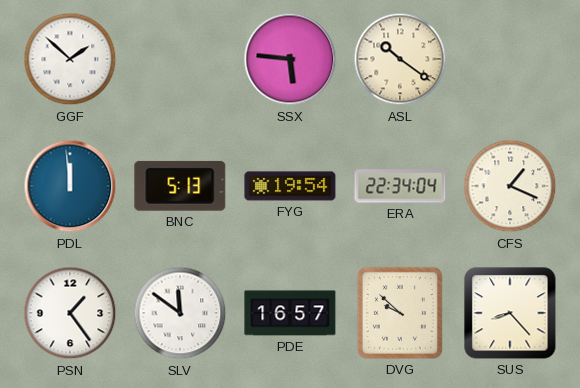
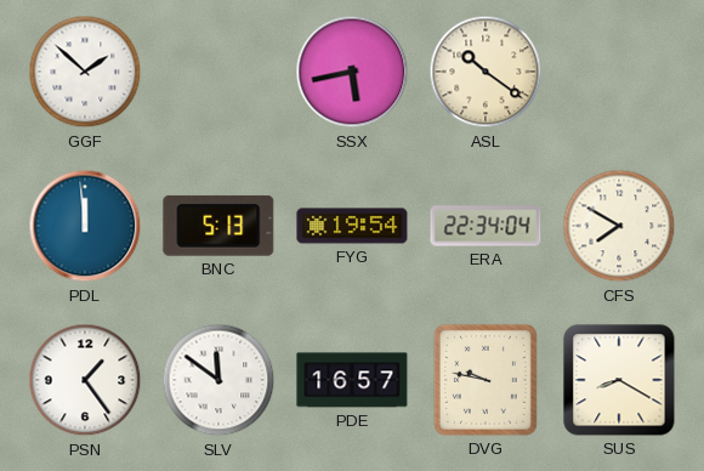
SSX: 5:46 -> 5:43 (352, 72)
CFS: 1:19 -> 7:50 (619, 226)
DVG: 9:52 -> 9:47 (486, 380)
SUS: 8:23 -> 8:20 (619, 380)
